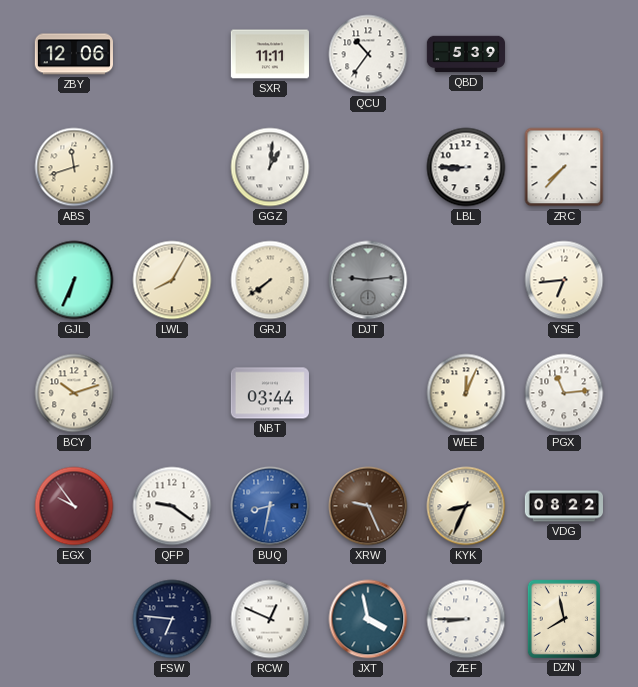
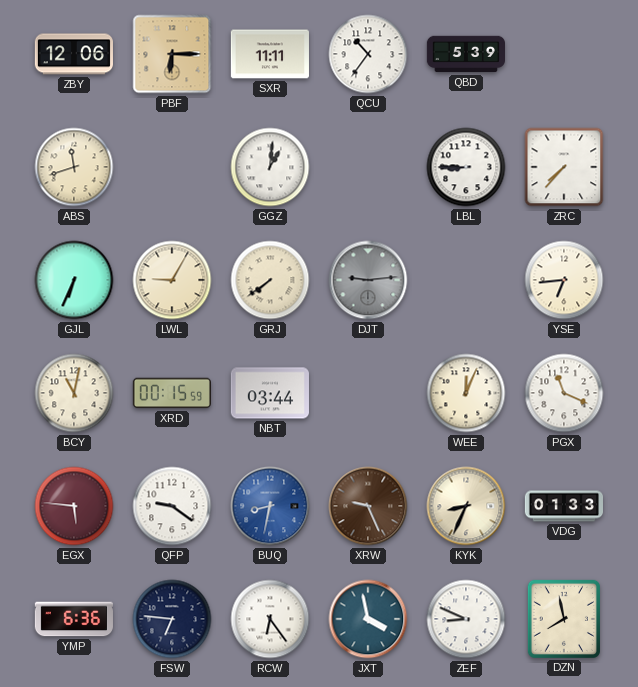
PBF: none -> 6:15 (172, 54)
LWL: 8:05 -> 9:05 (172, 280)
BCY: 10:12 -> 11:02 (74, 393)
XRD: none -> 00:15 (172, 393)
PGX: 11:14 -> 11:19 (564, 393)
EGX: 9:54 -> 5:46 (74, 506)
VDG: 08:22 -> 01:33 (563, 506)
YMP: none -> 6:36 (74, 619)
RCW: 12:49 -> 6:24 (270, 619)
ZEF: 8:45 -> 8:49 (466, 619)
